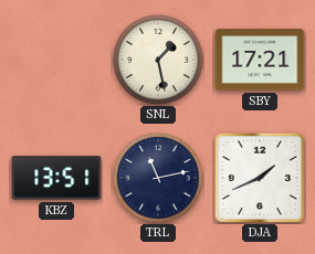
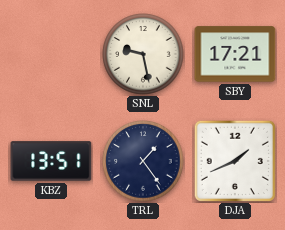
SNL: 1:28 -> 9:28 (143, 54)
TRL: 11:13 -> 1:24 (143, 161)
